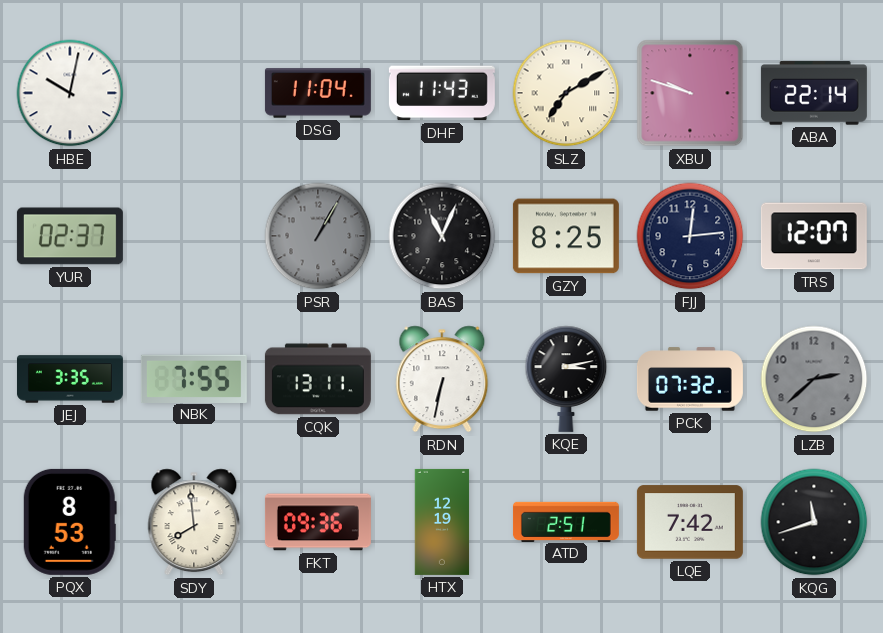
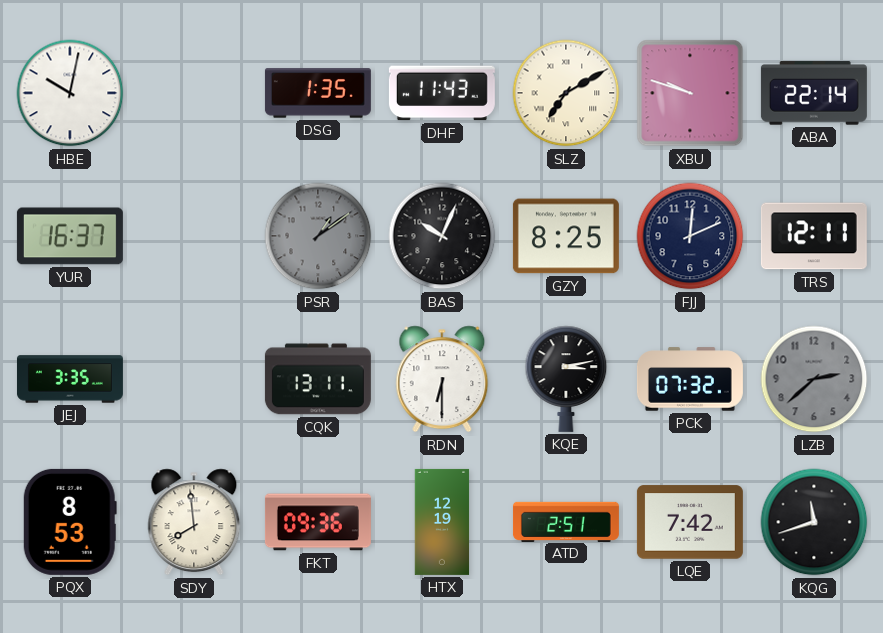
DSG: 11:04 -> 1:35 (318, 93)
YUR: 02:37 -> 16:37 (70, 236)
PSR: 1:05 -> 1:09 (318, 236)
BAS: 11:04 -> 10:04 (442, 236)
FJJ: 12:14 -> 12:11 (690, 236)
TRS: 12:07 -> 12:11 (814, 236)
NBK: 7:55 -> none (194, 378)
RDN: 6:32 -> 6:30 (442, 379)
